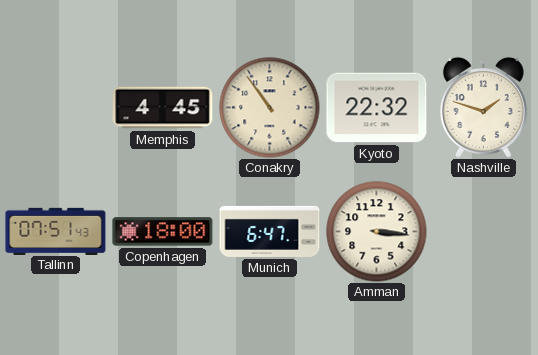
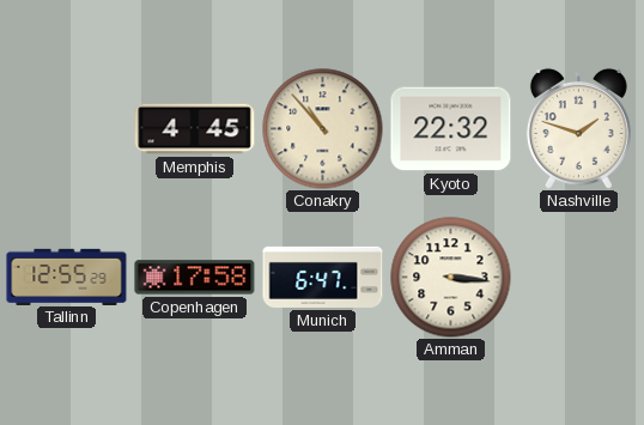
Conakry: 10:54 -> 10:53 (323, 129)
Tallinn: 07:51 -> 12:55 (67, 277)
Copenhagen: 18:00 -> 17:58 (195, 278)
